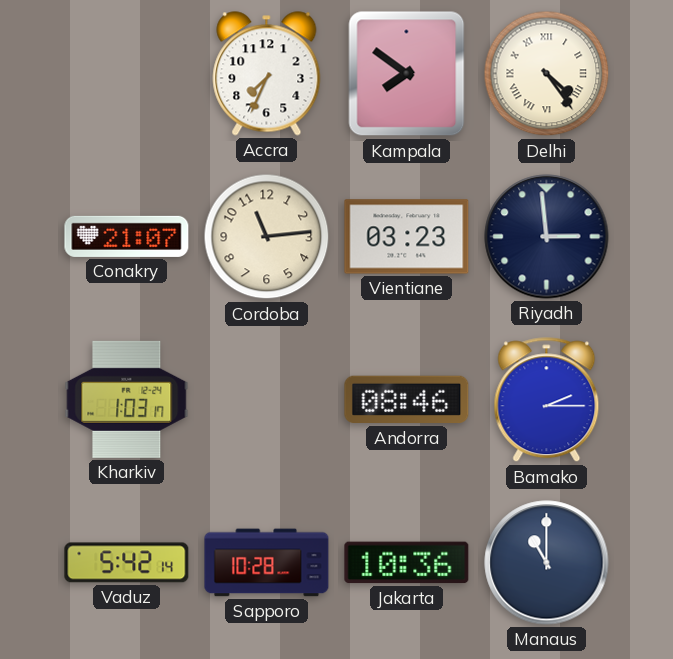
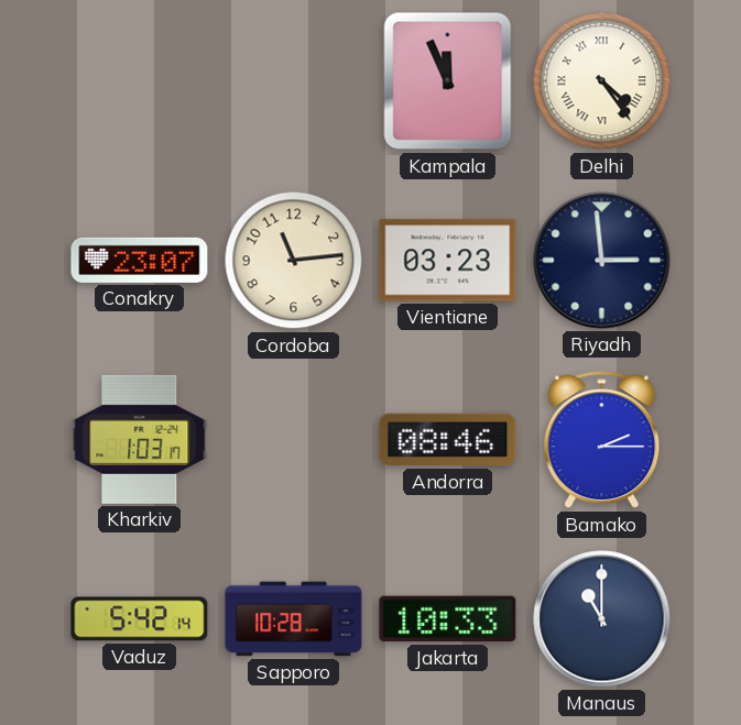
Accra: 7:34 -> none (267, 74)
Kampala: 7:51 -> 11:56 (448, 81)
Conakry: 21:07 -> 23:07 (140, 260)
Jakarta: 10:36 -> 10:33 (448, 619)
